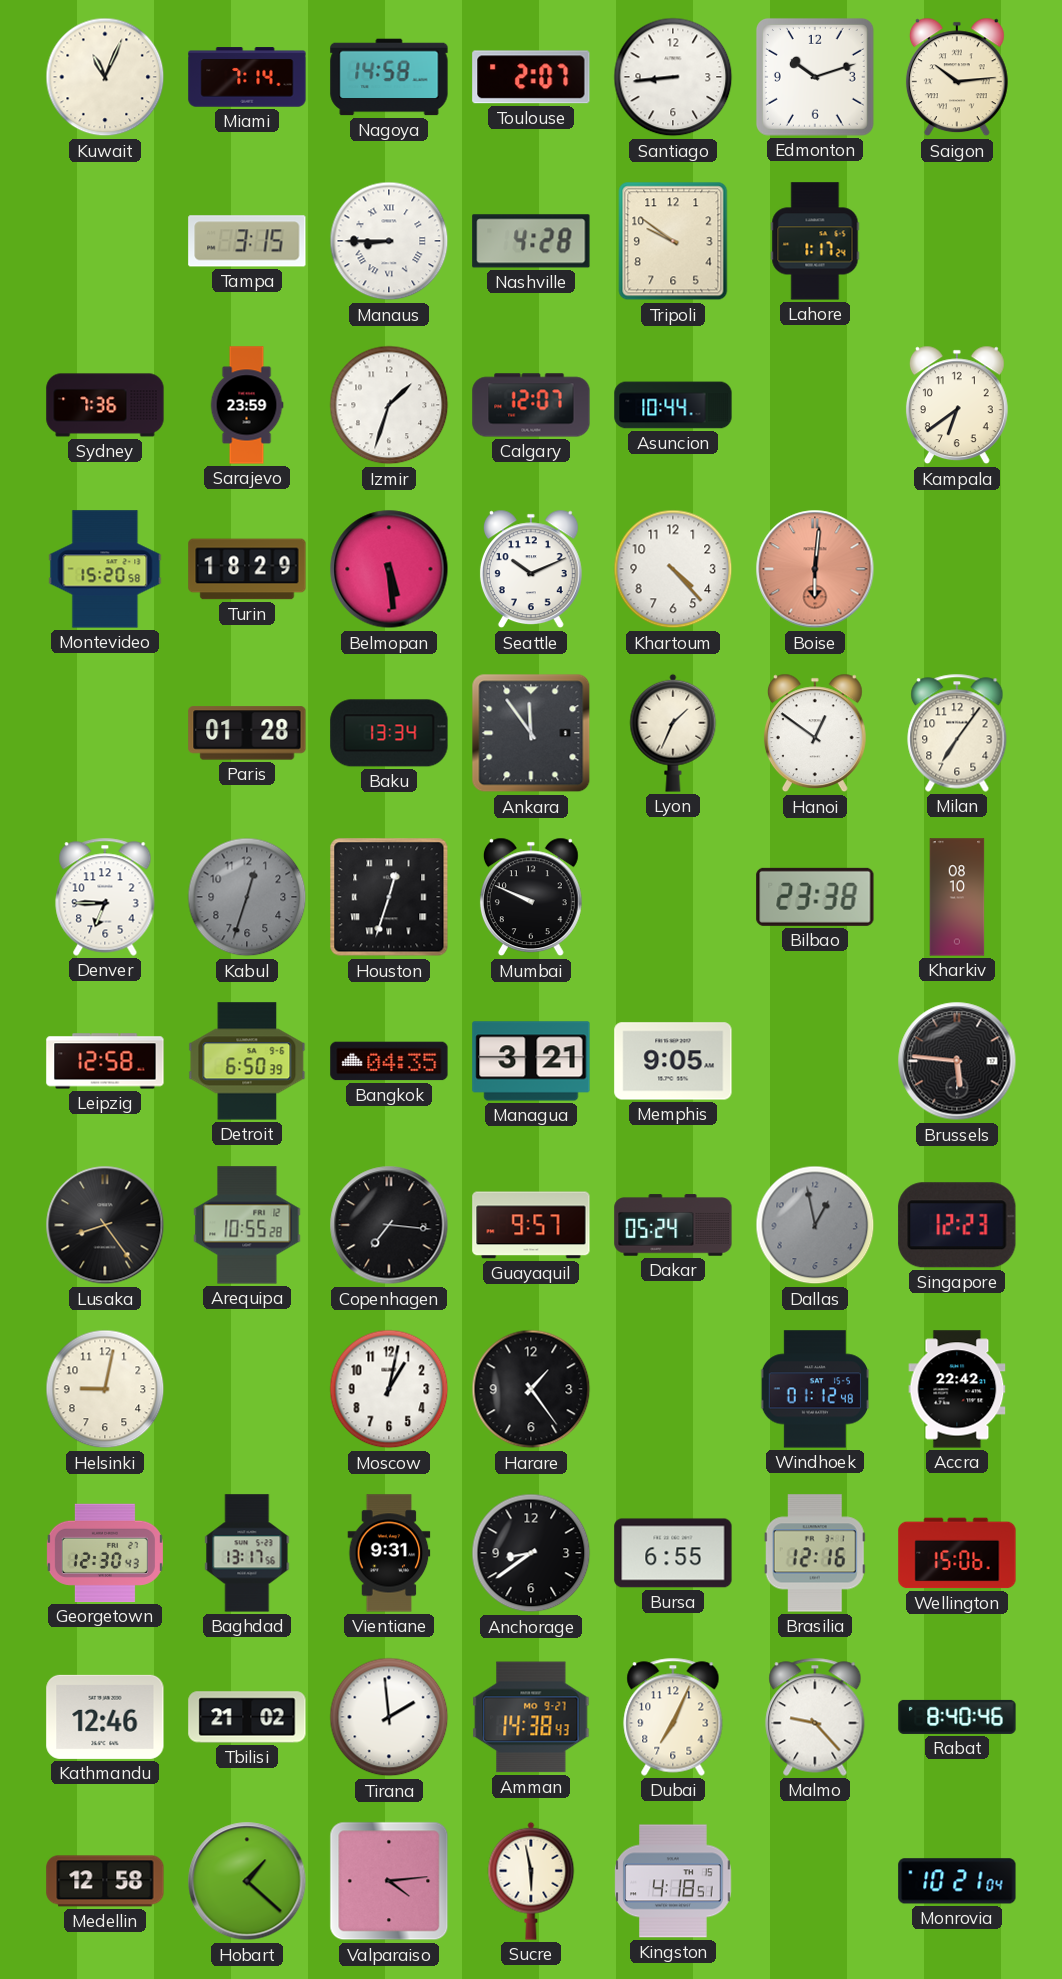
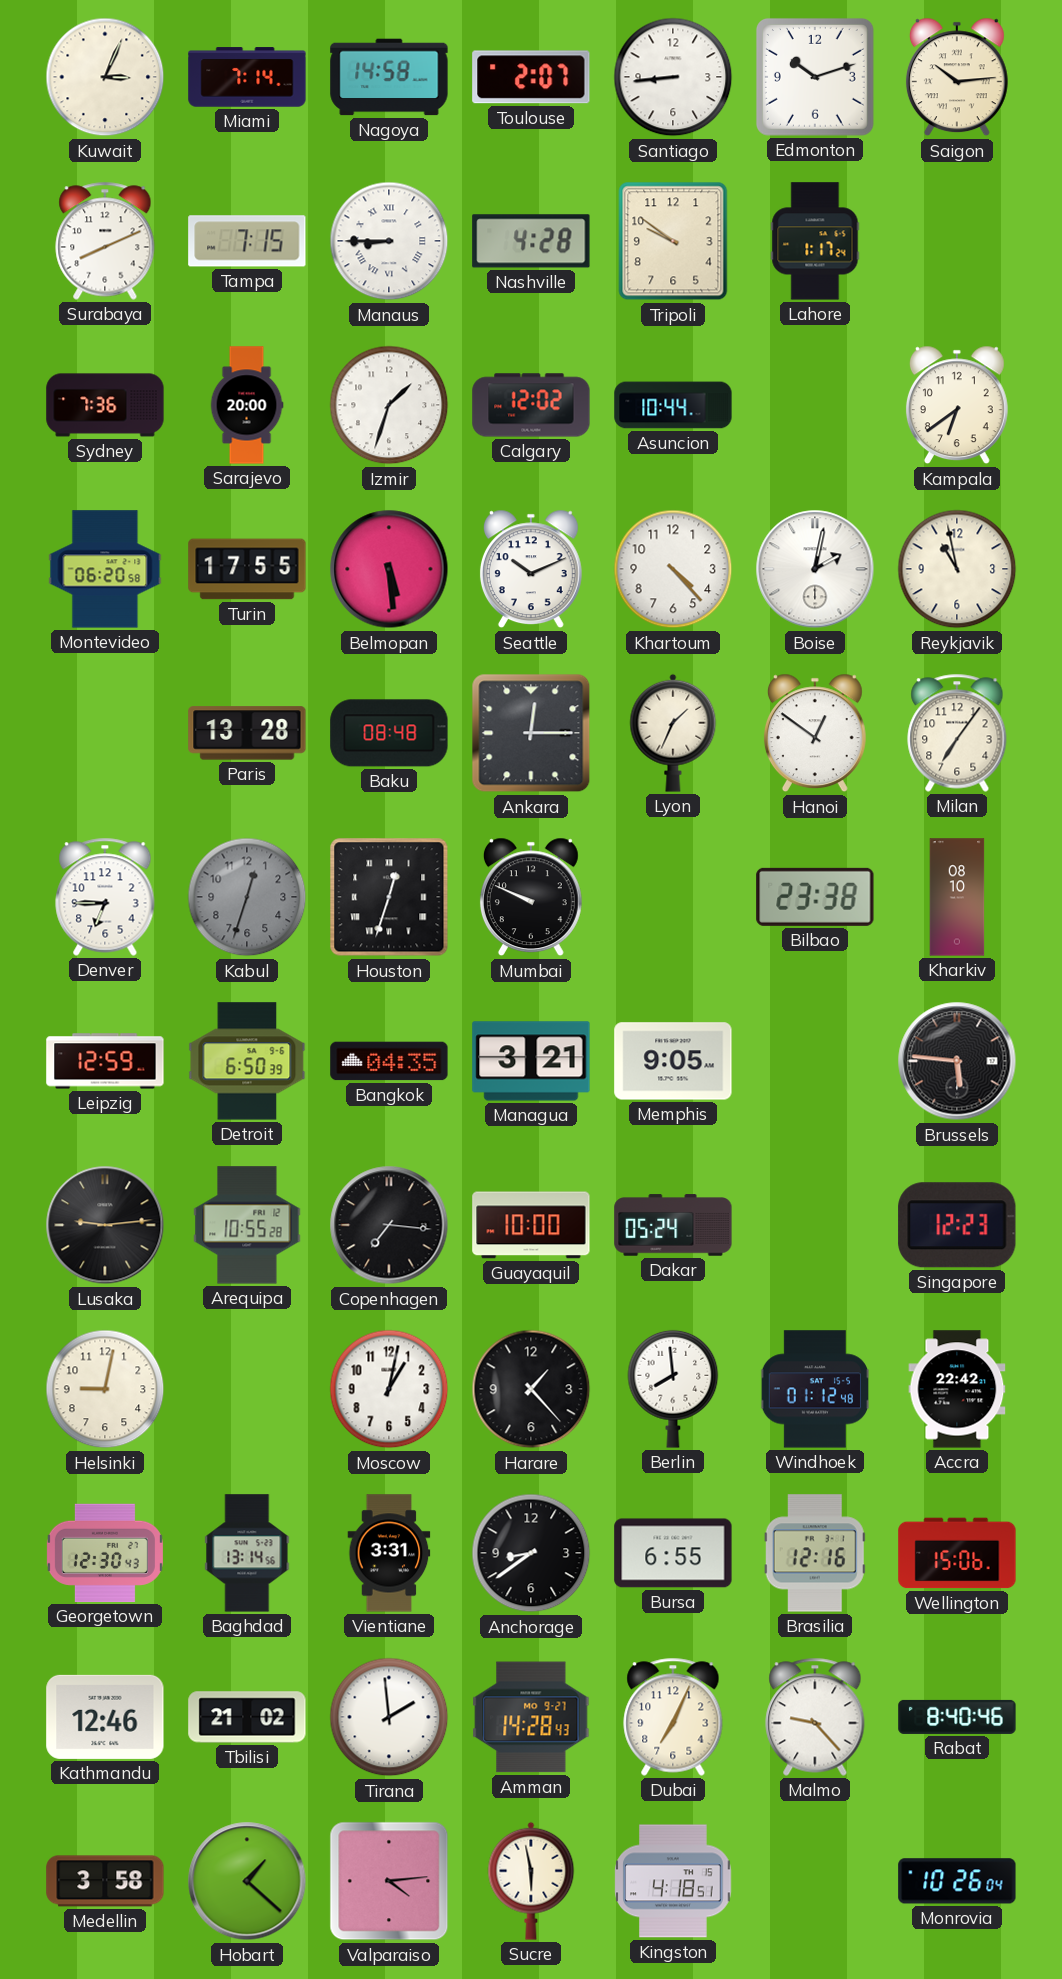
Kuwait: 11:04 -> 3:04 (105, 77)
Surabaya: none -> 8:11 (105, 241)
Tampa: 3:15 -> 7:15 (247, 241)
Sarajevo: 23:59 -> 20:00 (247, 405)
Calgary: 12:07 -> 12:02 (531, 405)
Montevideo: 15:20 -> 06:20 (105, 569)
Turin: 18:29 -> 17:55 (247, 569)
Boise: 6:01 -> 2:02 (815, 569)
Boise dial: salmon -> white (815, 569)
Reykjavik: none -> 10:58 (957, 569)
Paris: 01:28 -> 13:28 (247, 733)
Baku: 13:34 -> 08:48 (389, 733)
Ankara: 11:54 -> 12:15 (531, 733)
Leipzig: 12:58 -> 12:59 (105, 1061)
Lusaka: 8:24 -> 9:14 (105, 1225)
Guayaquil: 9:57 -> 10:00 (531, 1225)
Dallas: 12:58 -> none (815, 1225)
Harare: 1:24 -> 1:23 (531, 1389)
Berlin: none -> 7:59 (673, 1389)
Baghdad: 13:17 -> 13:14 (247, 1553)
Vientiane: 9:31 -> 3:31 (389, 1553)
Amman: 14:38 -> 14:28 (531, 1717)
Medellin: 12:58 -> 3:58 (105, 1881)
Monrovia: 10:21 -> 10:26 (957, 1881)
